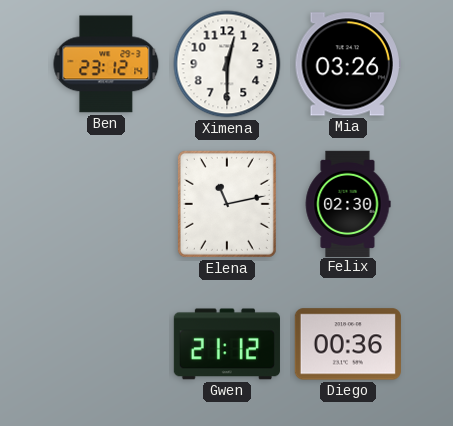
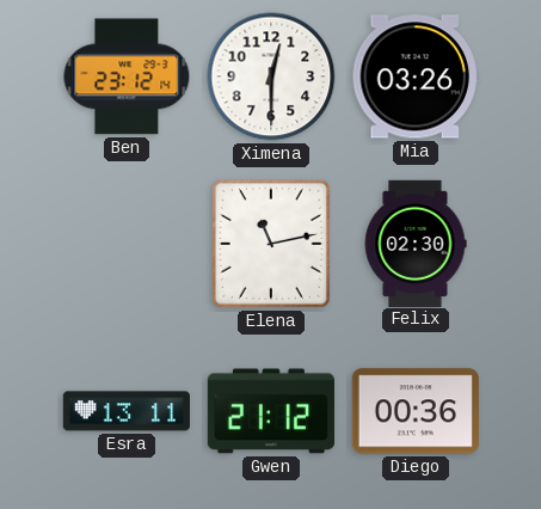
Esra: none -> 13:11 (127, 411)
